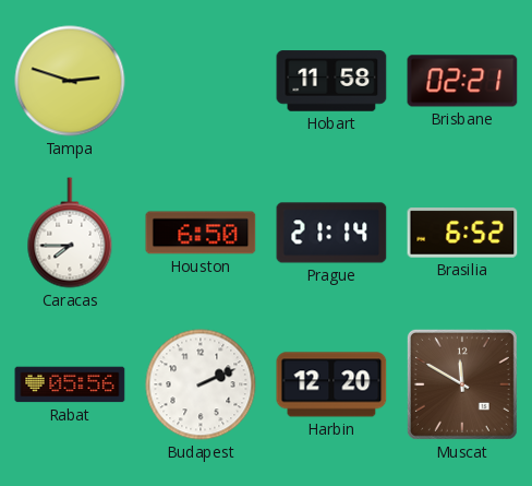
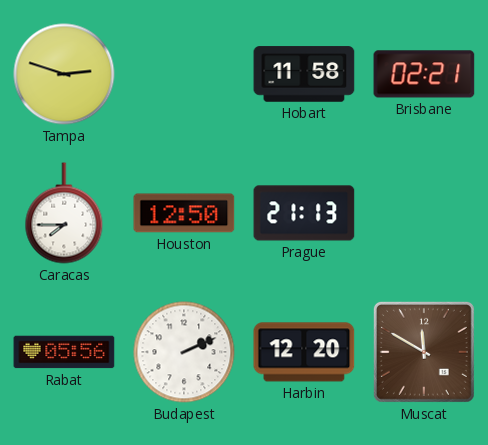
Houston: 6:50 -> 12:50 (184, 213)
Prague: 21:14 -> 21:13 (304, 213)
Brasilia: 6:52 -> none (462, 233)
